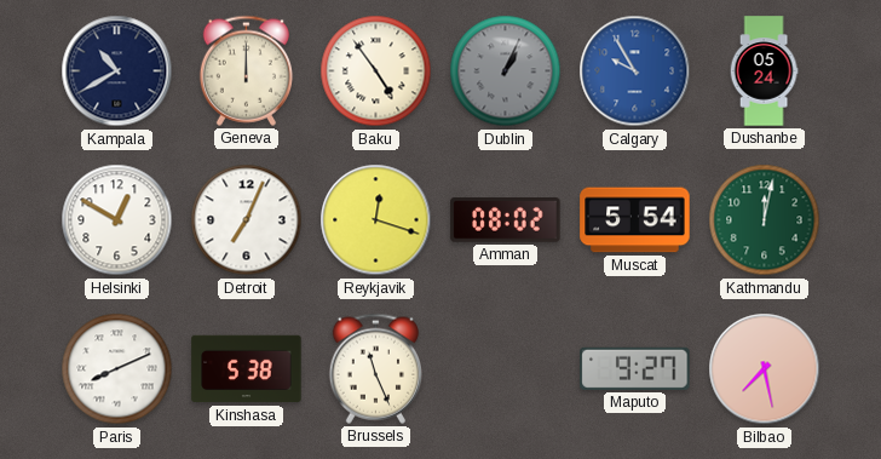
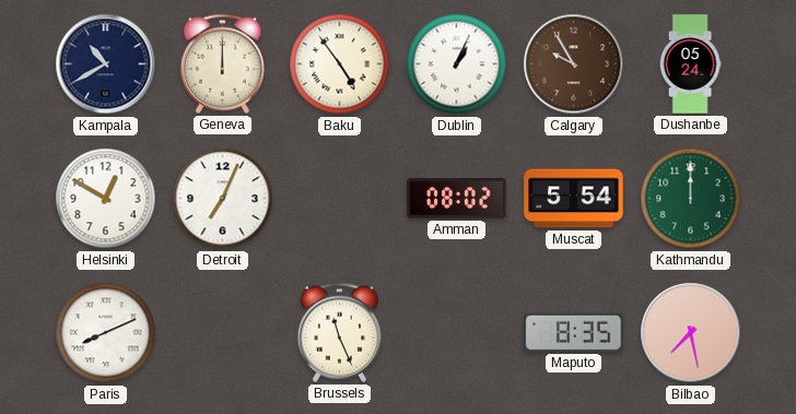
Dublin dial: grey -> white (457, 64)
Calgary dial: blue -> brown (574, 64)
Reykjavik: 12:18 -> none (376, 220)
Kathmandu: 12:02 -> 12:00 (691, 199)
Kinshasa: 5:38 -> none (247, 369)
Maputo: 9:27 -> 8:35 (574, 332)
